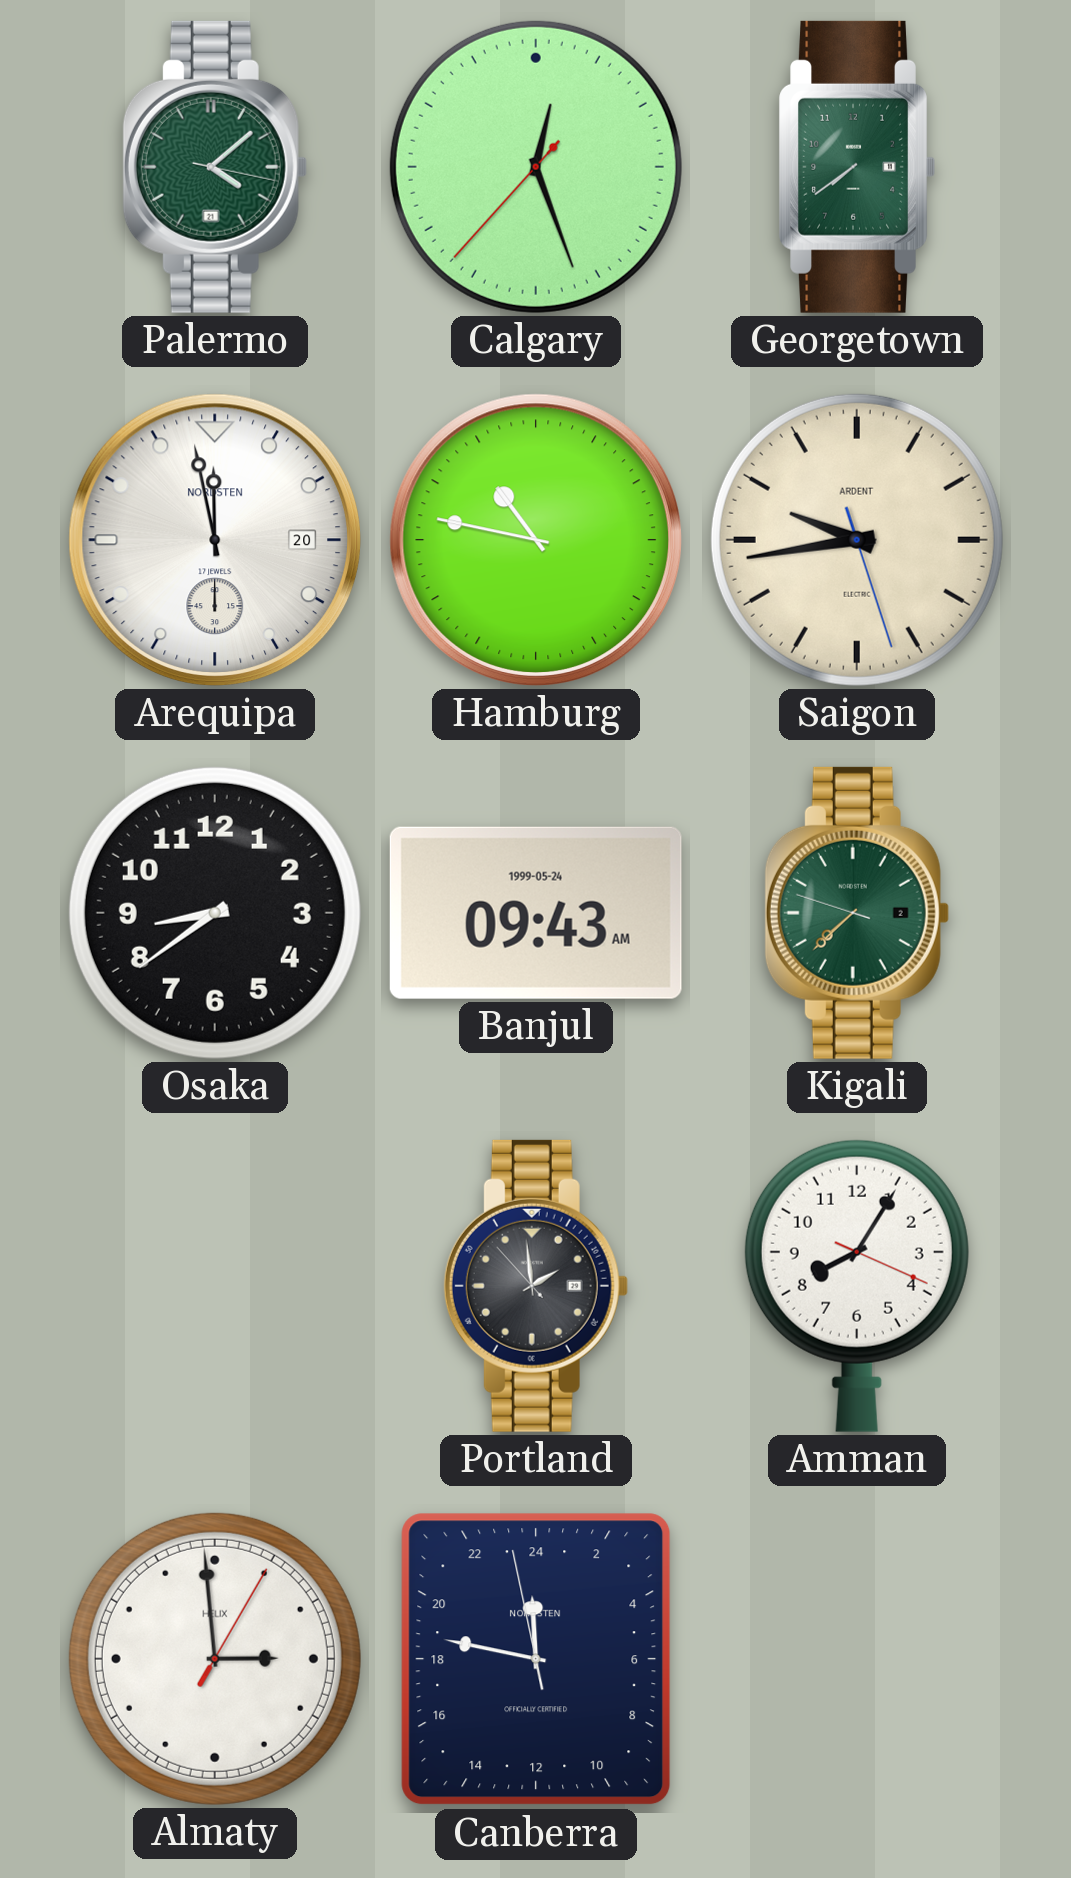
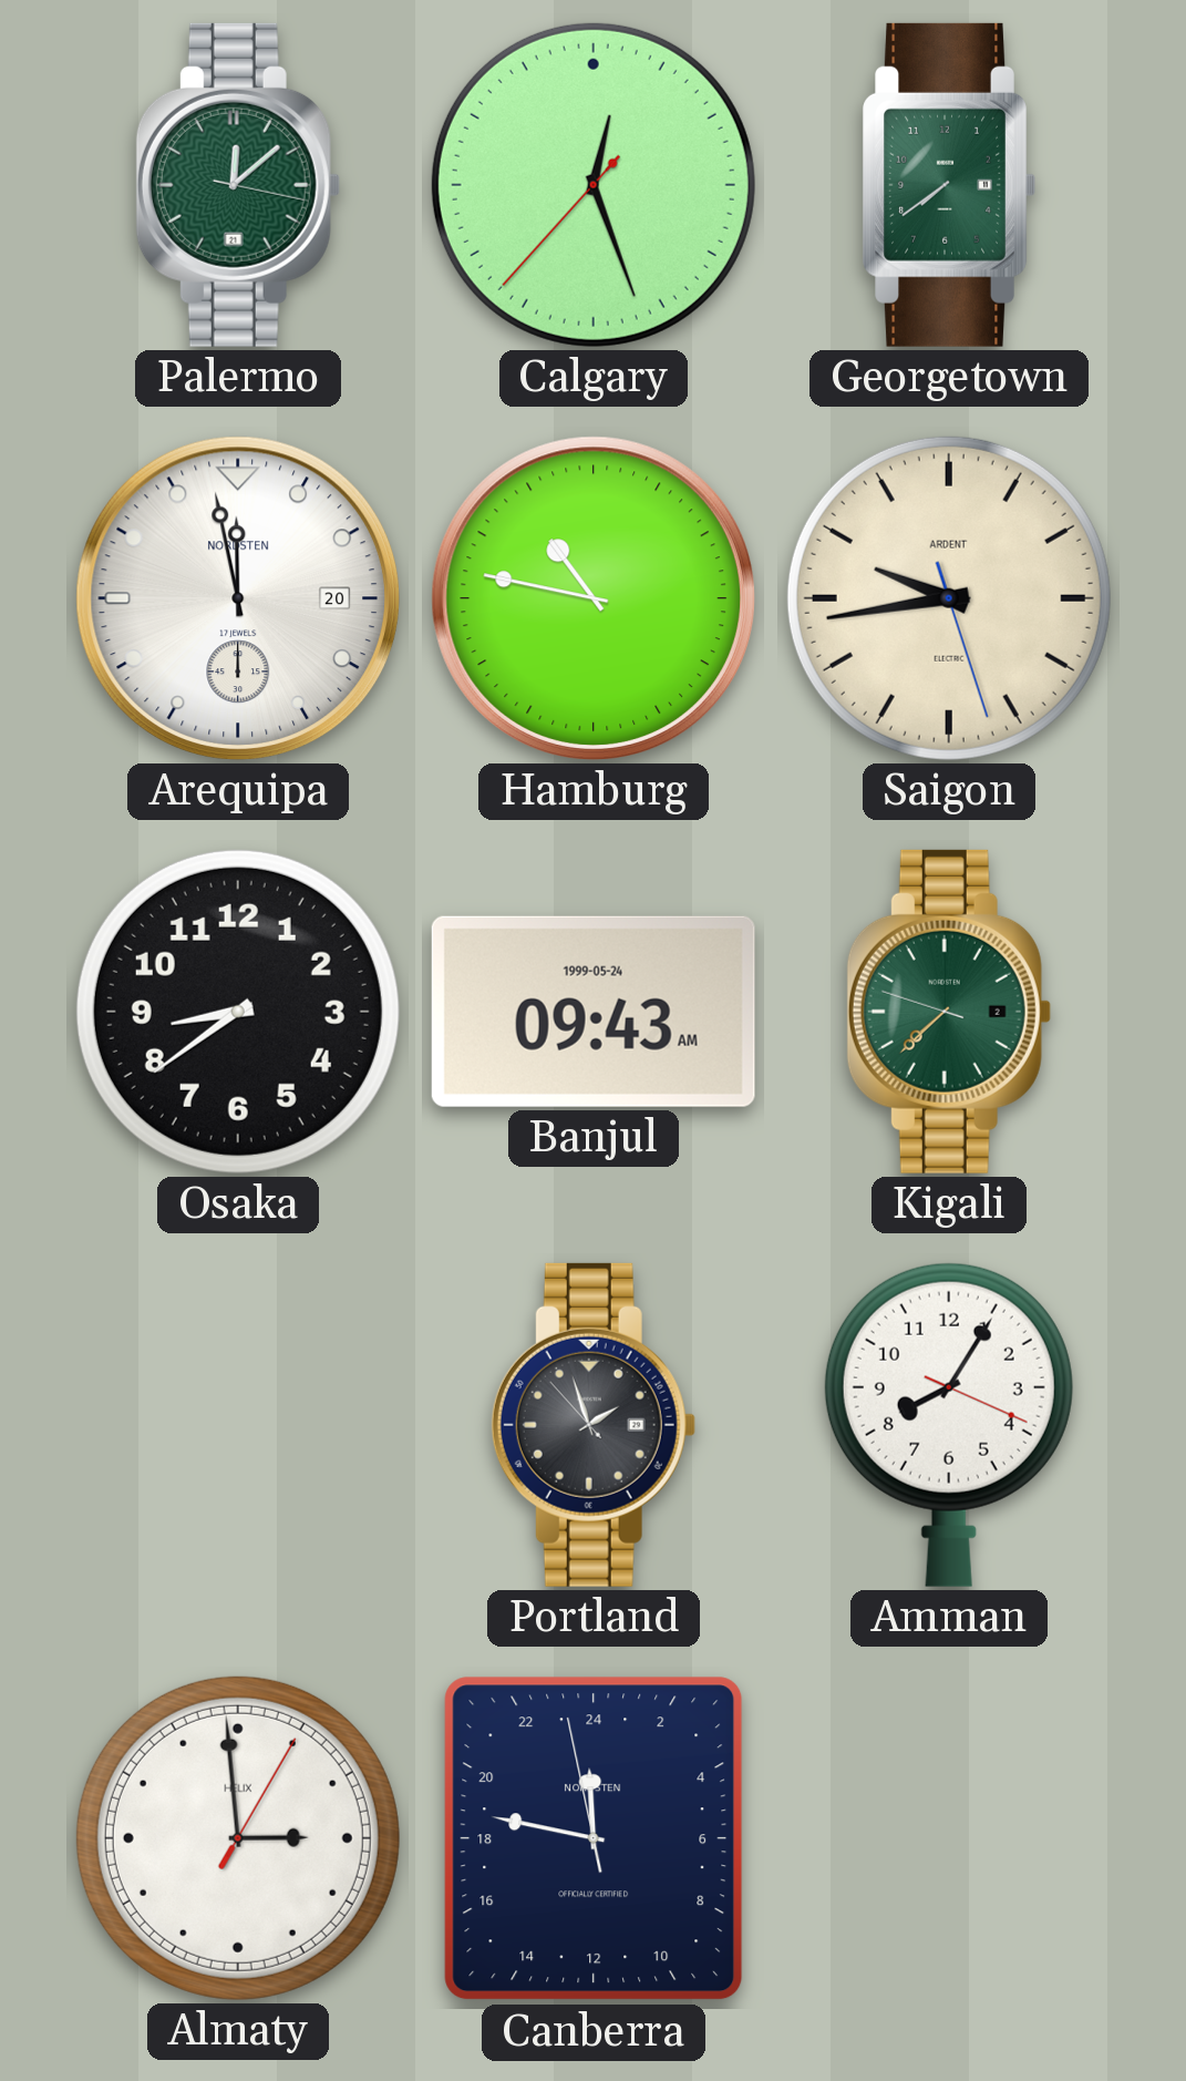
Palermo: 4:08 -> 12:08 (238, 185)
Portland: 1:58 -> 1:56 (594, 1425)
